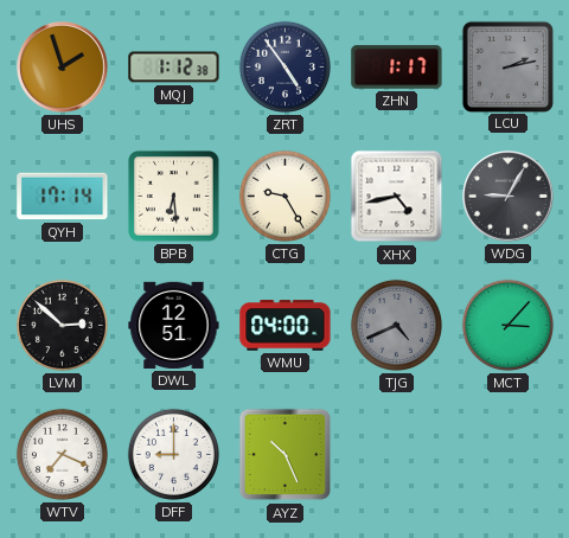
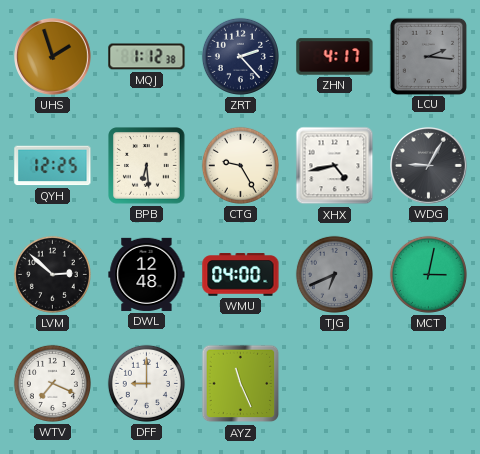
ZRT: 4:54 -> 2:23 (240, 56)
ZHN: 1:17 -> 4:17 (335, 57)
LCU: 2:13 -> 2:16 (428, 56)
QYH: 17:14 -> 12:25 (53, 166)
DWL: 12:51 -> 12:48 (147, 274)
TJG: 4:41 -> 6:41 (334, 274)
MCT: 3:07 -> 3:02 (428, 274)
AYZ: 10:26 -> 11:26 (241, 384)
